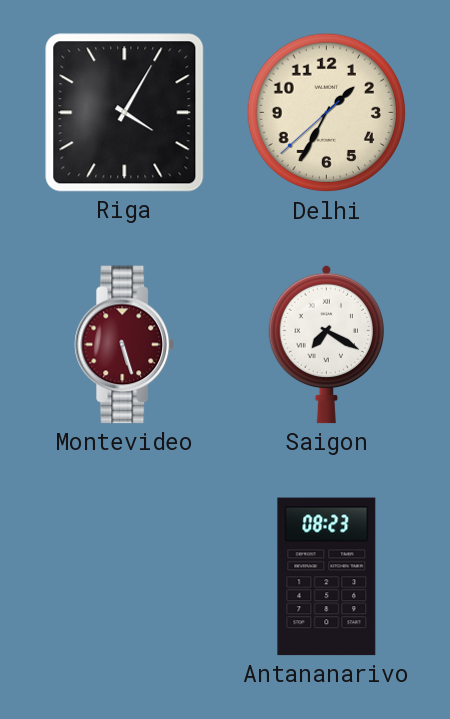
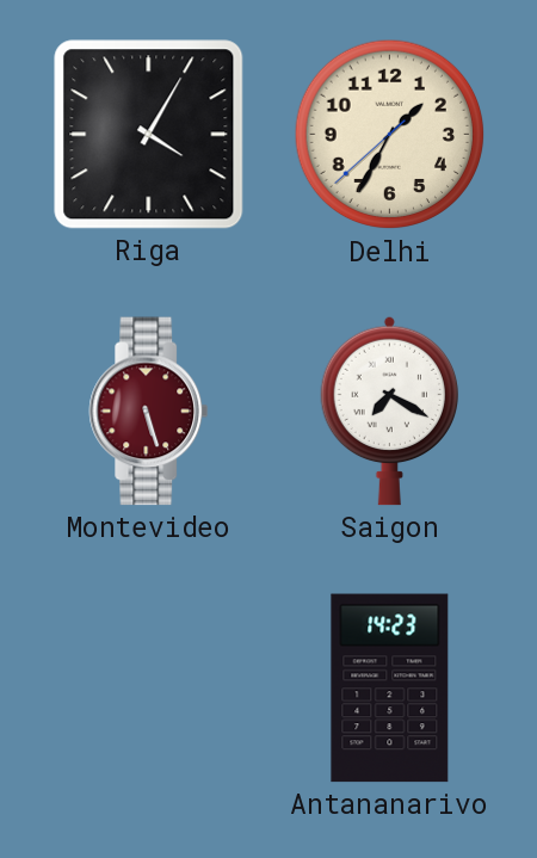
Antananarivo: 08:23 -> 14:23 (390, 689)
